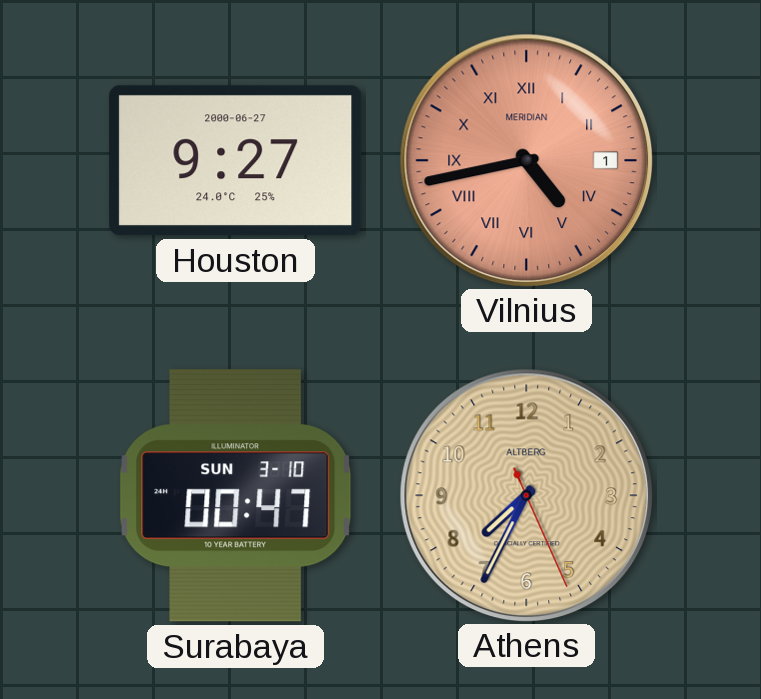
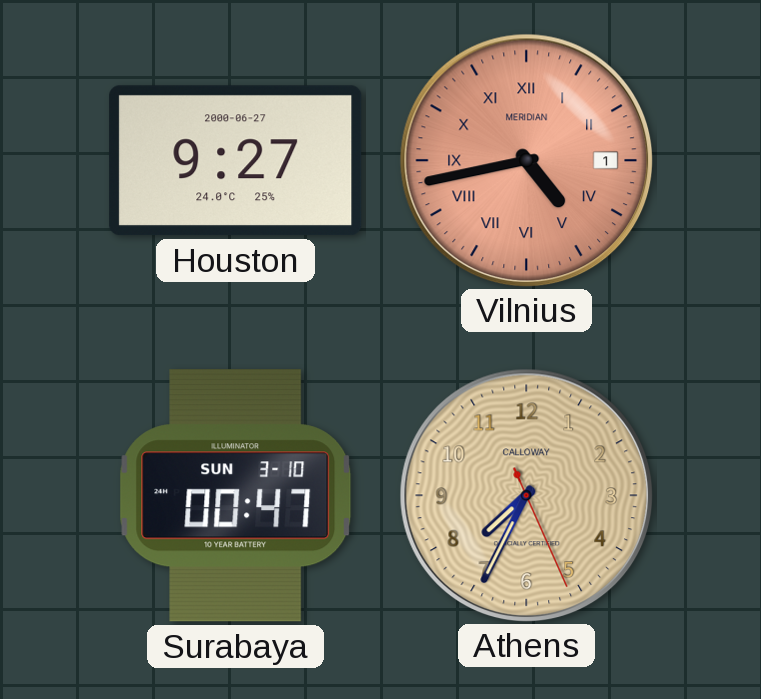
Athens brand: ALTBERG -> CALLOWAY (526, 495)
